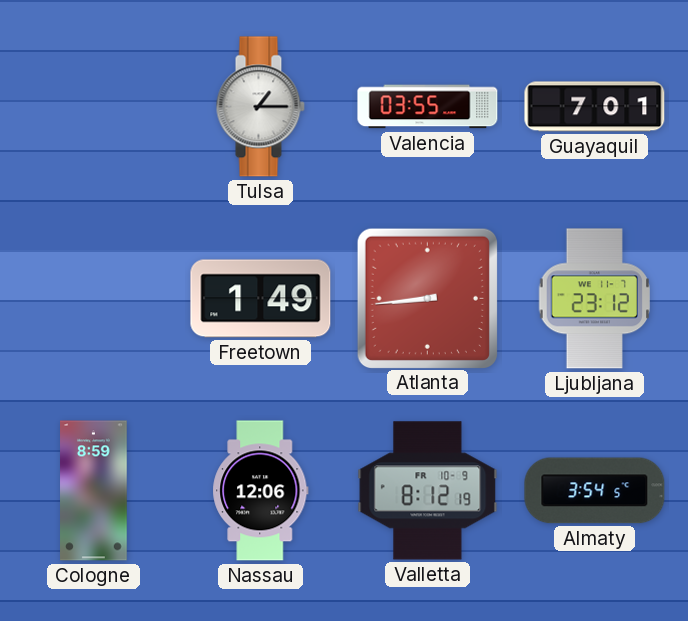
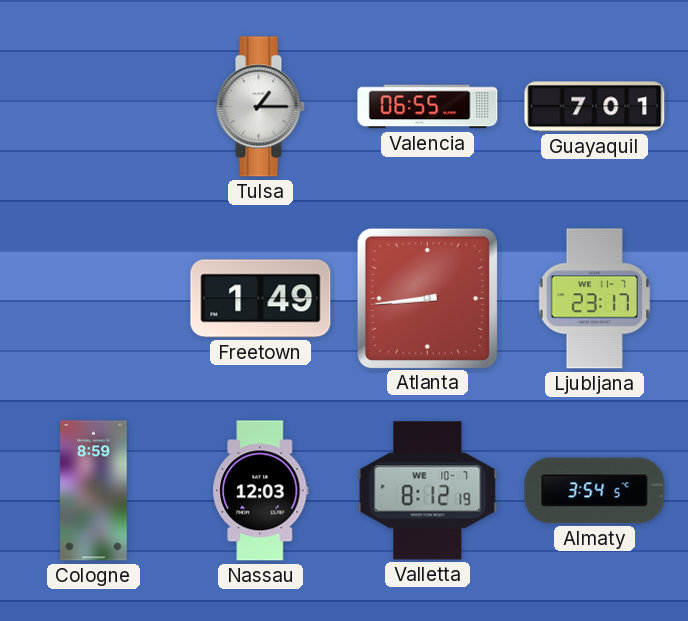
Valencia: 03:55 -> 06:55 (428, 107)
Ljubljana: 23:12 -> 23:17 (595, 299)
Nassau: 12:06 -> 12:03 (261, 491)
Valletta date: FR 10-9 -> WE 10-7 (428, 491)
